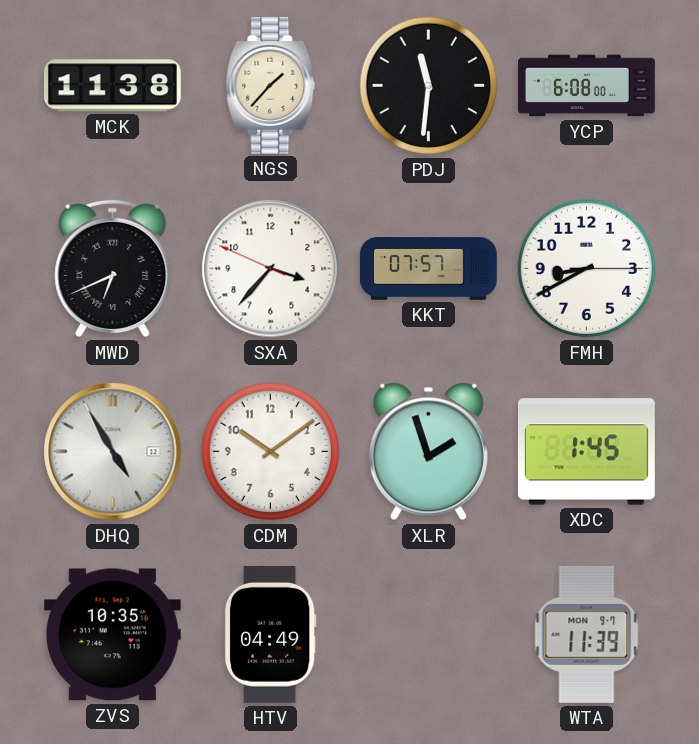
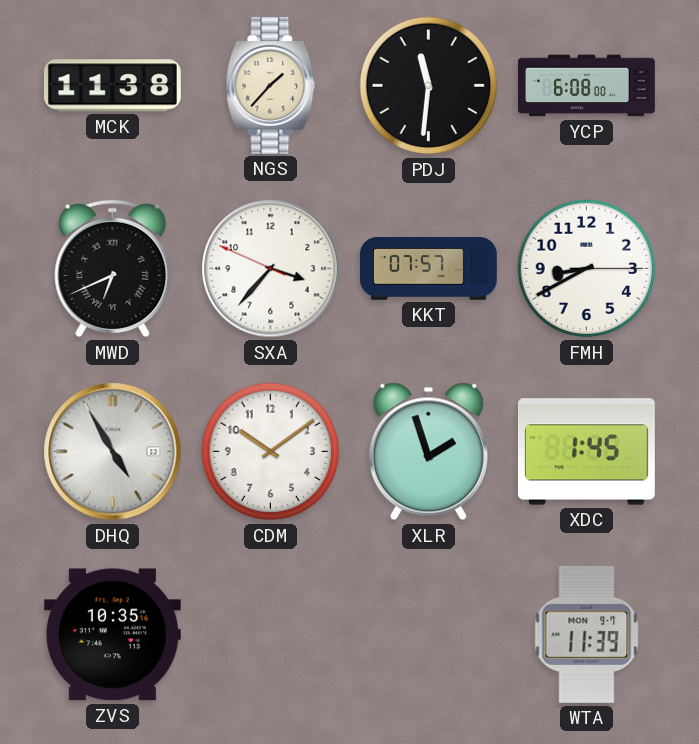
HTV: 04:49 -> none (270, 634)
